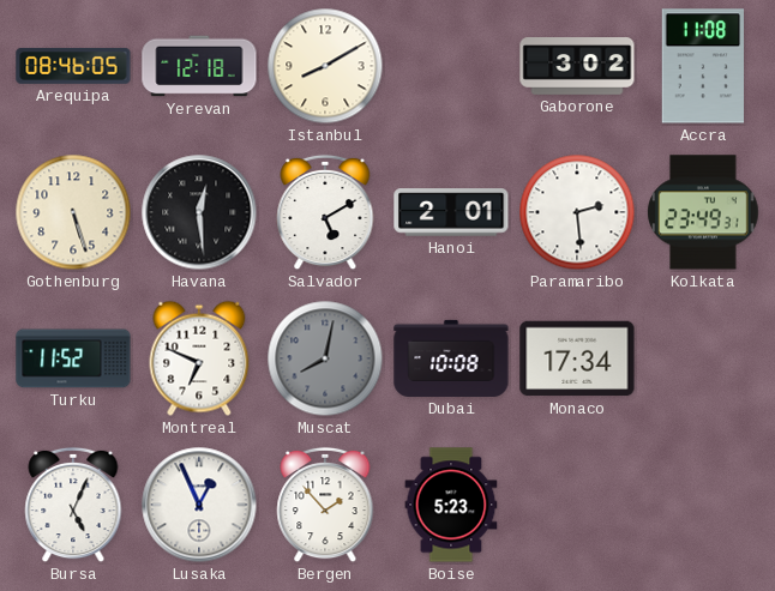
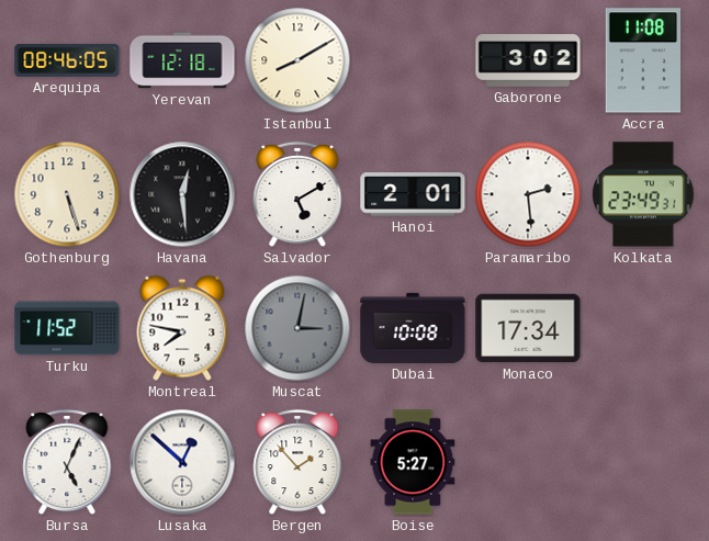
Montreal: 6:49 -> 7:47 (182, 328)
Muscat: 8:02 -> 3:02 (297, 328)
Lusaka: 12:56 -> 12:52 (182, 462)
Boise: 5:23 -> 5:27 (413, 462)
